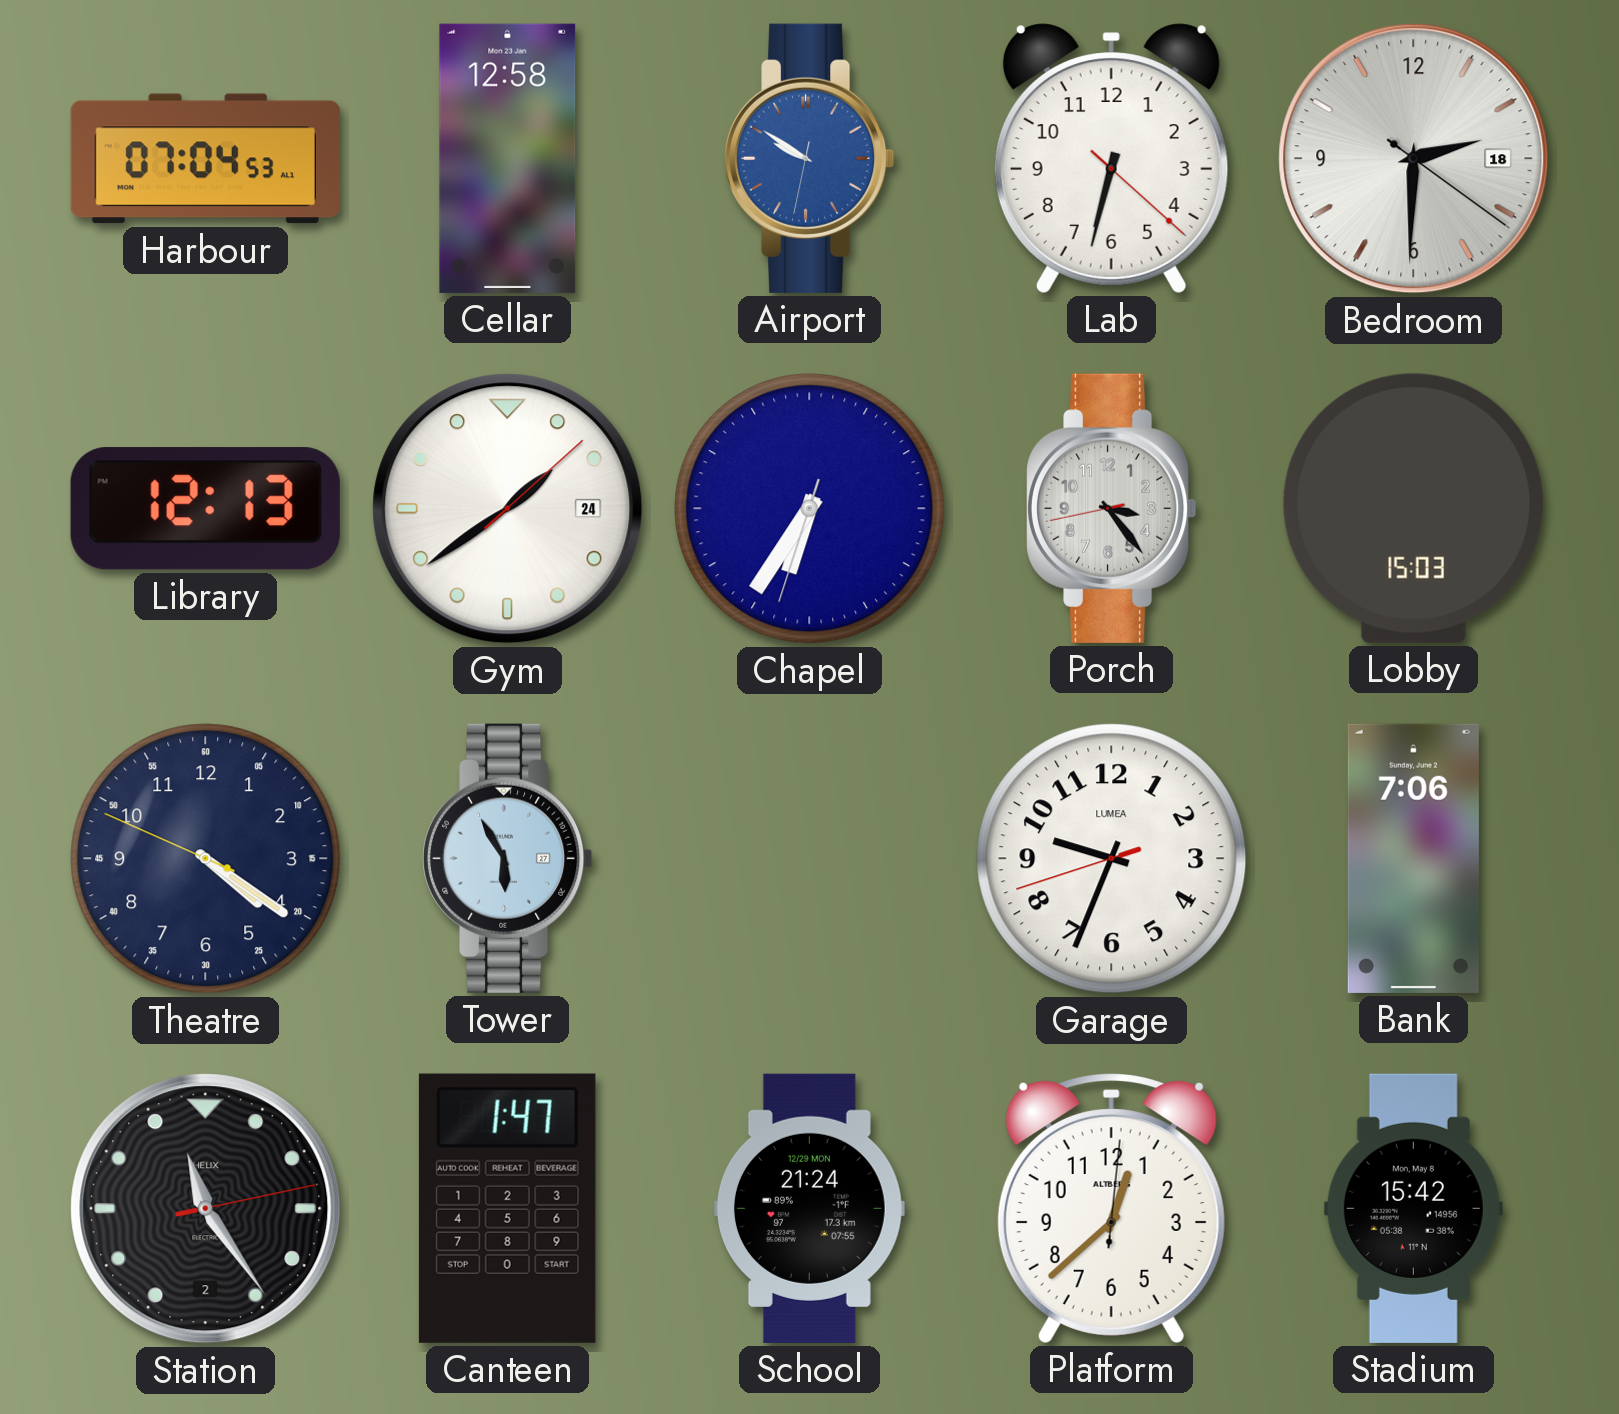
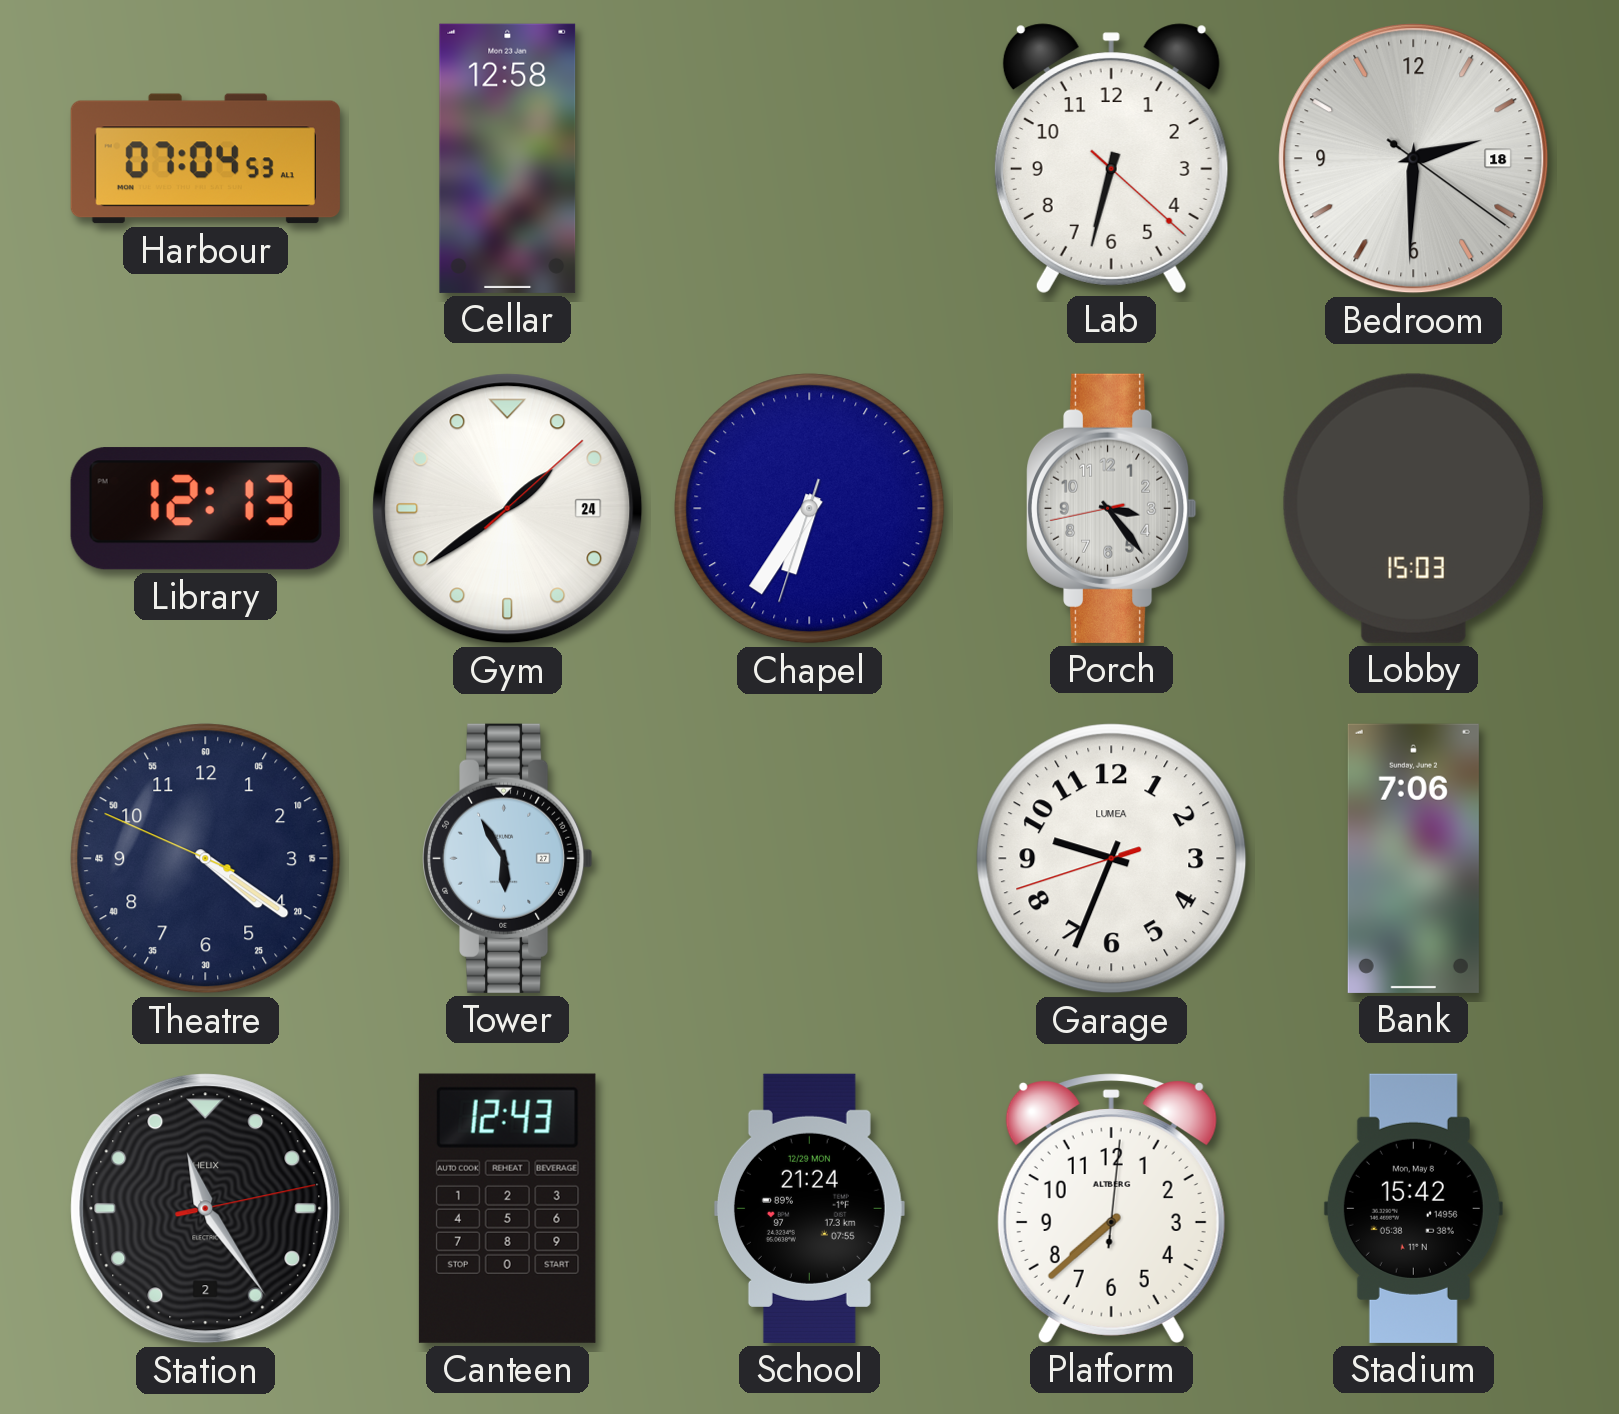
Airport: 9:50 -> none (810, 158)
Canteen: 1:47 -> 12:43 (507, 1208)
Platform: 12:38 -> 7:38 (1111, 1209)
